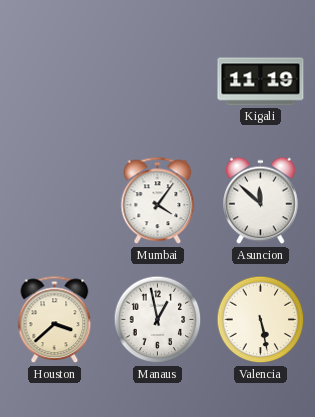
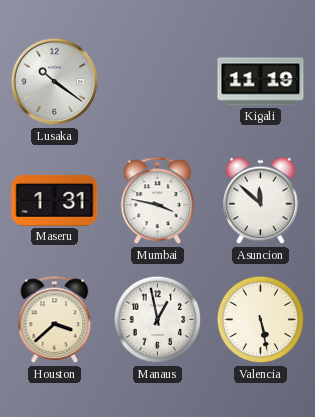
Lusaka: none -> 10:21 (55, 82)
Maseru: none -> 1:31 (55, 200)
Mumbai: 4:06 -> 3:47 (158, 201)
